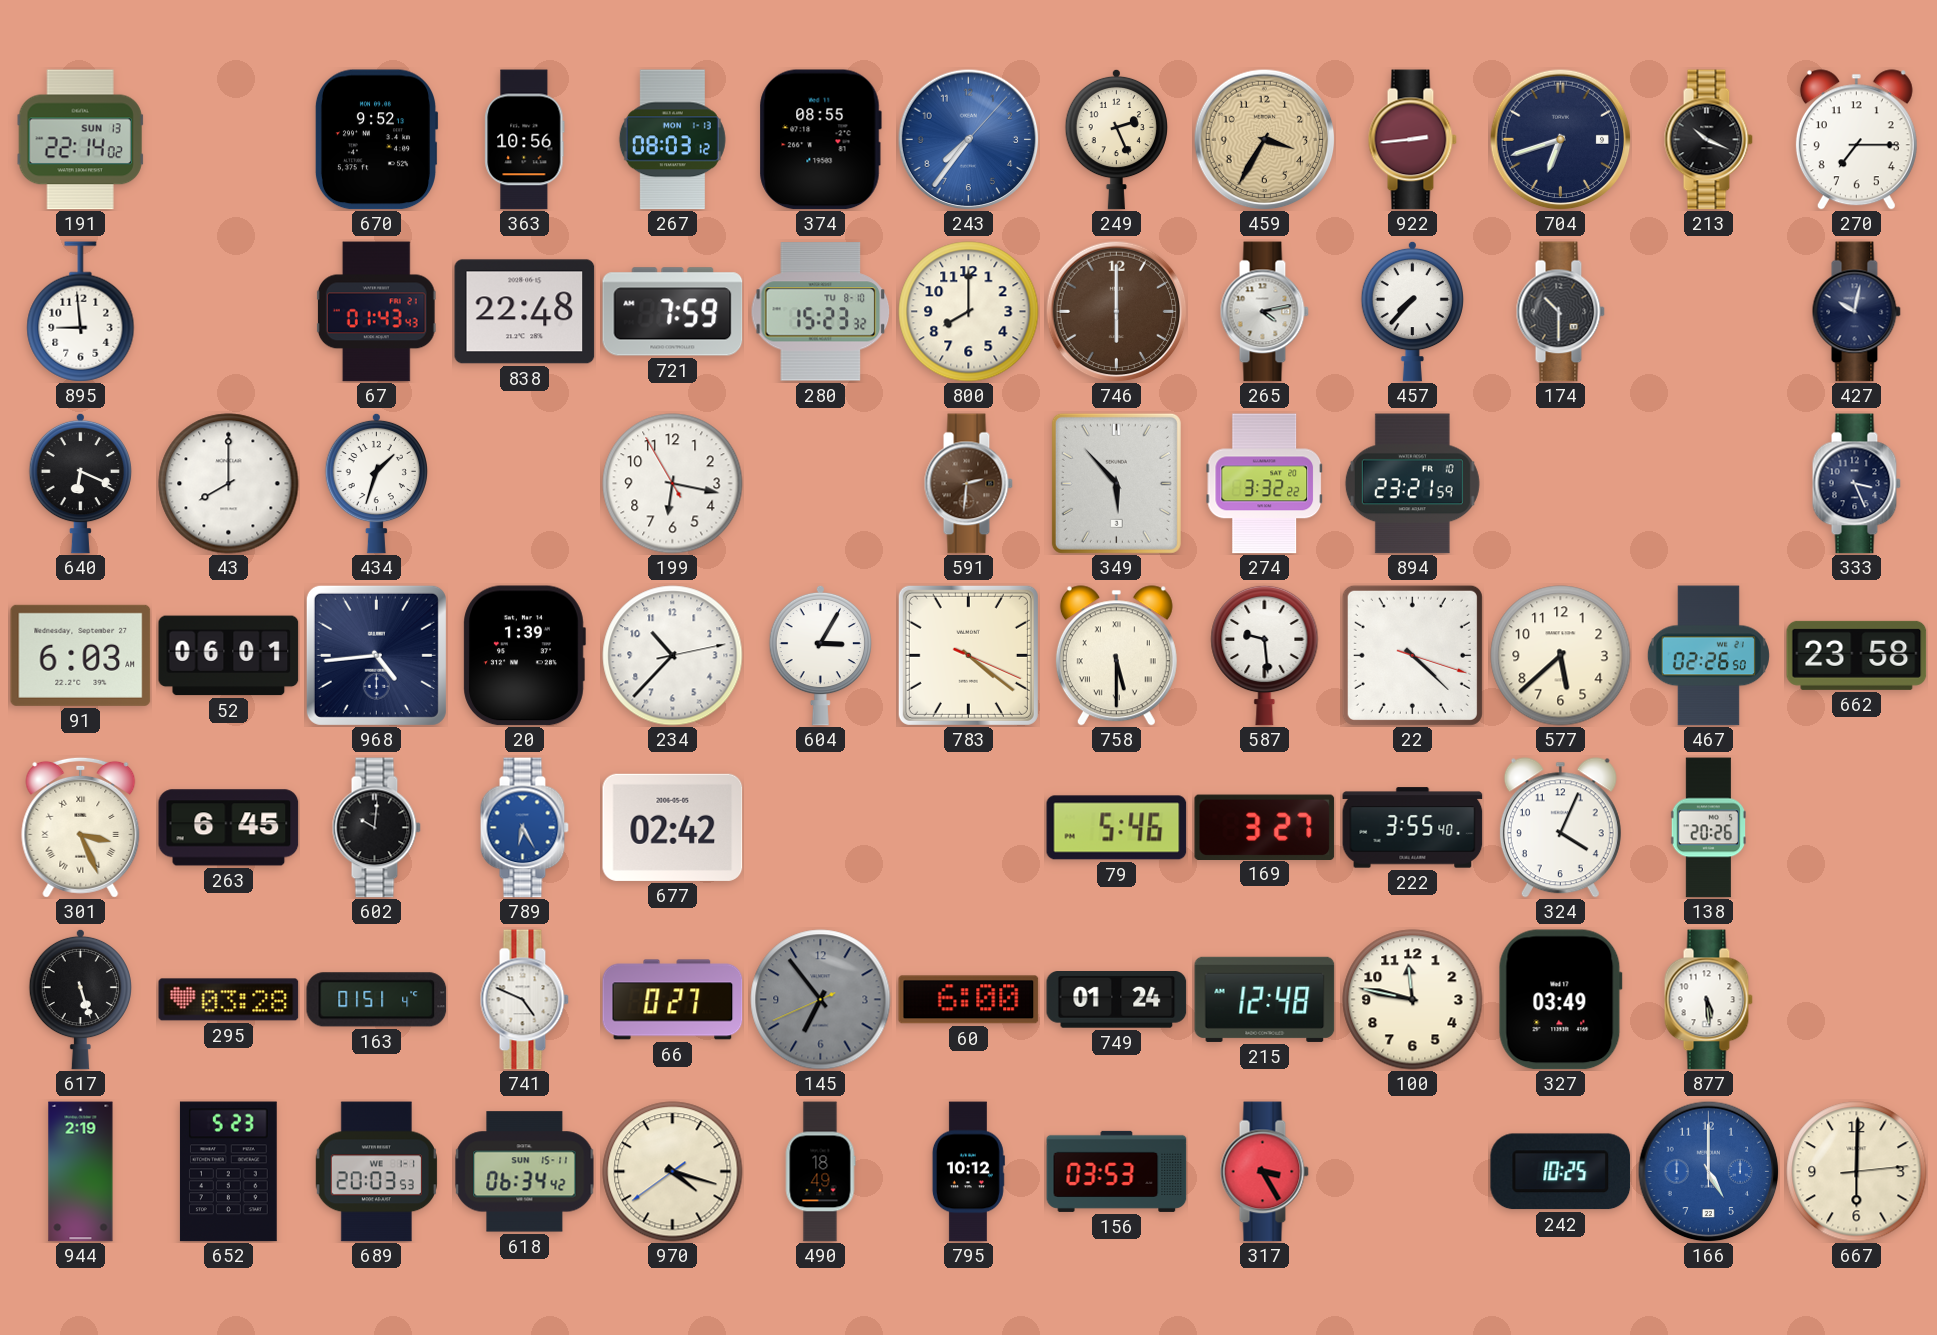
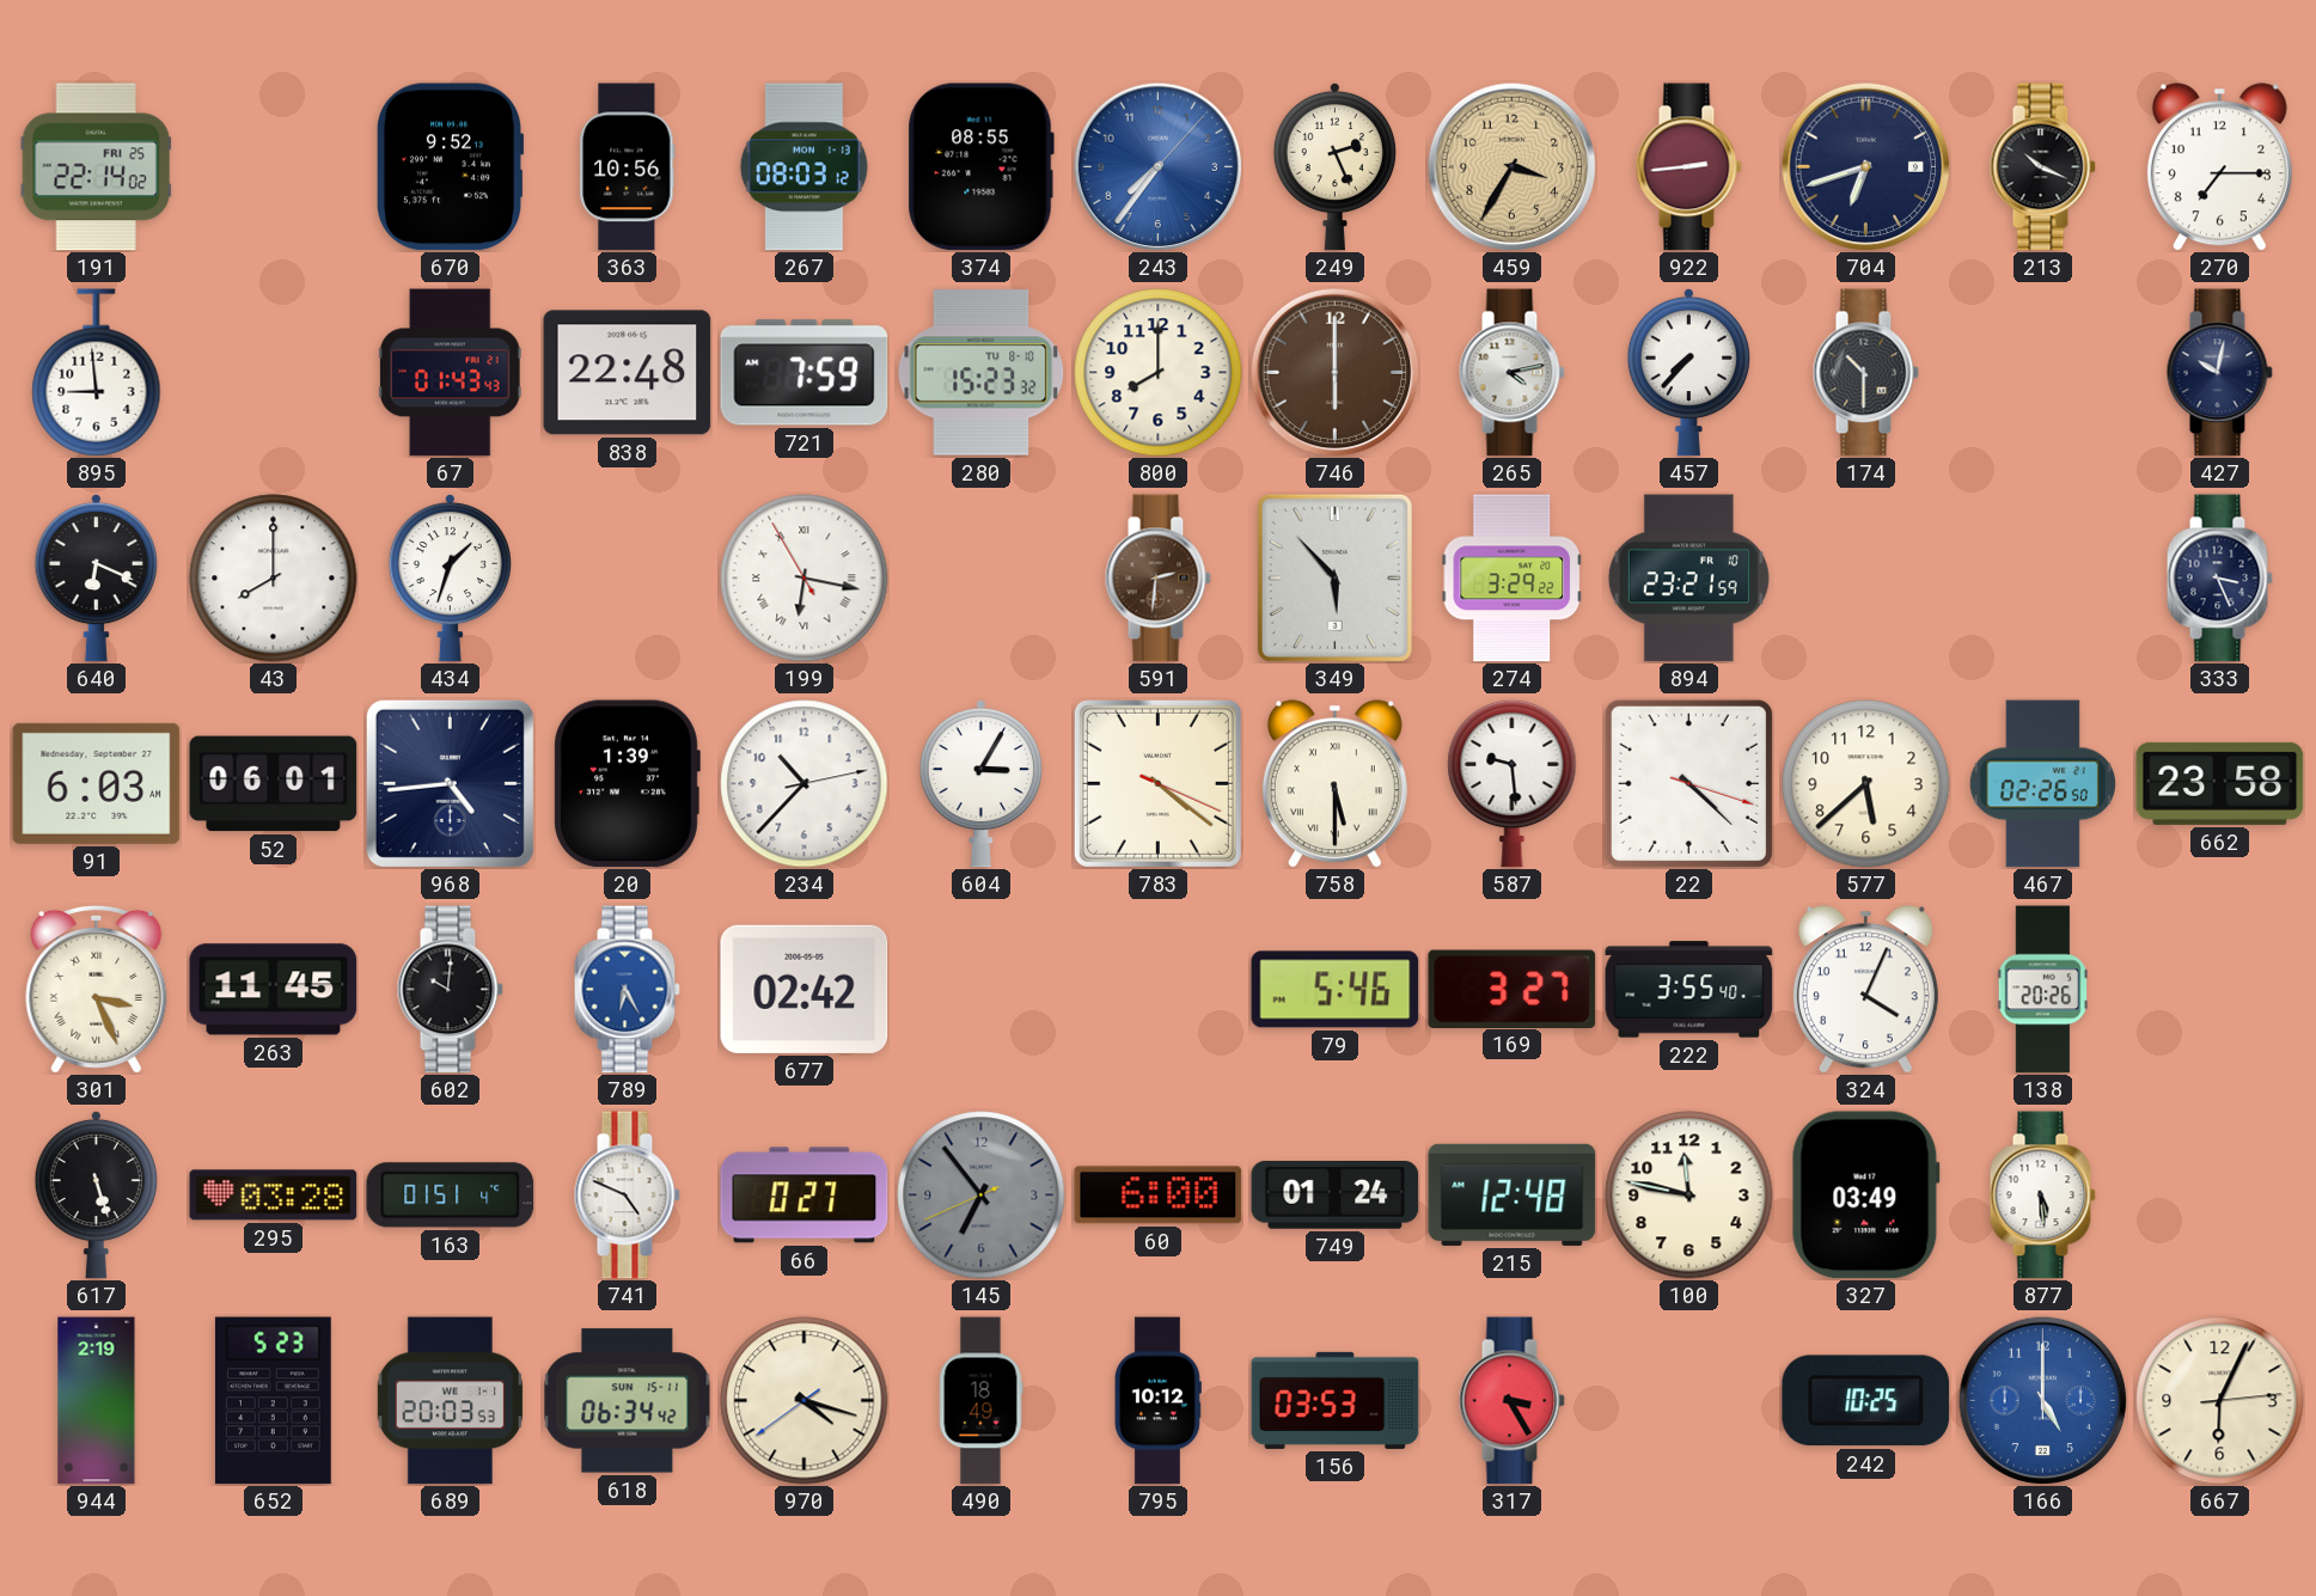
191 date: SUN 13 -> FRI 25 (96, 167)
199 numerals: Arabic -> Roman (805, 579)
274: 3:32 -> 3:29 (1513, 579)
263: 6:45 -> 11:45 (274, 990)
667: 6:00 -> 6:04 (2220, 1401)
